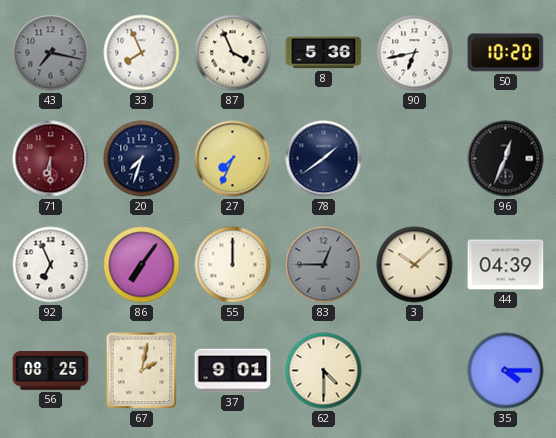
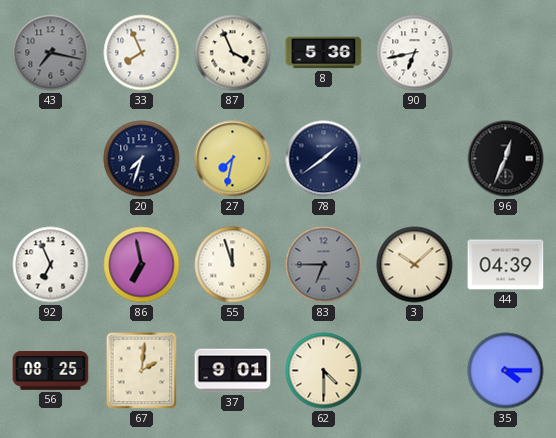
50: 10:20 -> none (506, 53)
71: 6:30 -> none (51, 159)
27: 7:34 -> 7:32 (233, 159)
86: 7:06 -> 6:58 (142, 265)
55: 12:00 -> 11:57 (233, 265)
83: 12:45 -> 6:45 (324, 265)
67: 2:02 -> 2:01 (142, 371)
